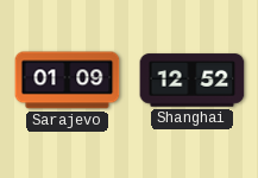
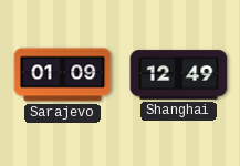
Shanghai: 12:52 -> 12:49 (179, 75)
